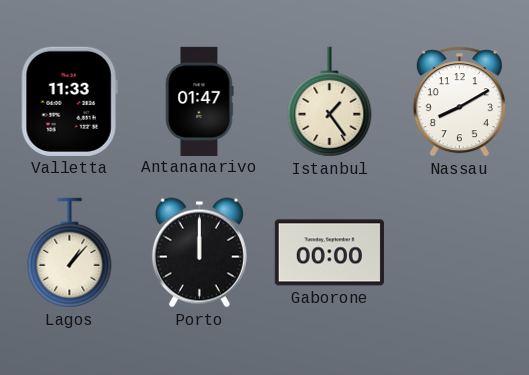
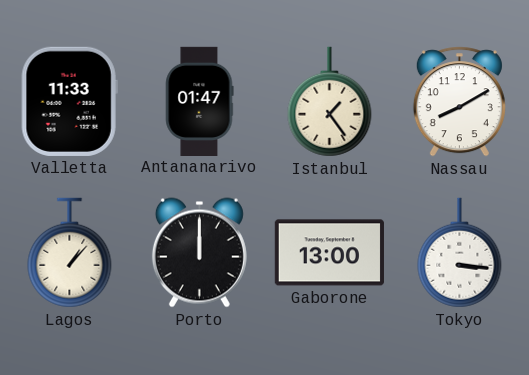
Gaborone: 00:00 -> 13:00 (329, 253)
Tokyo: none -> 3:16 (460, 253)
